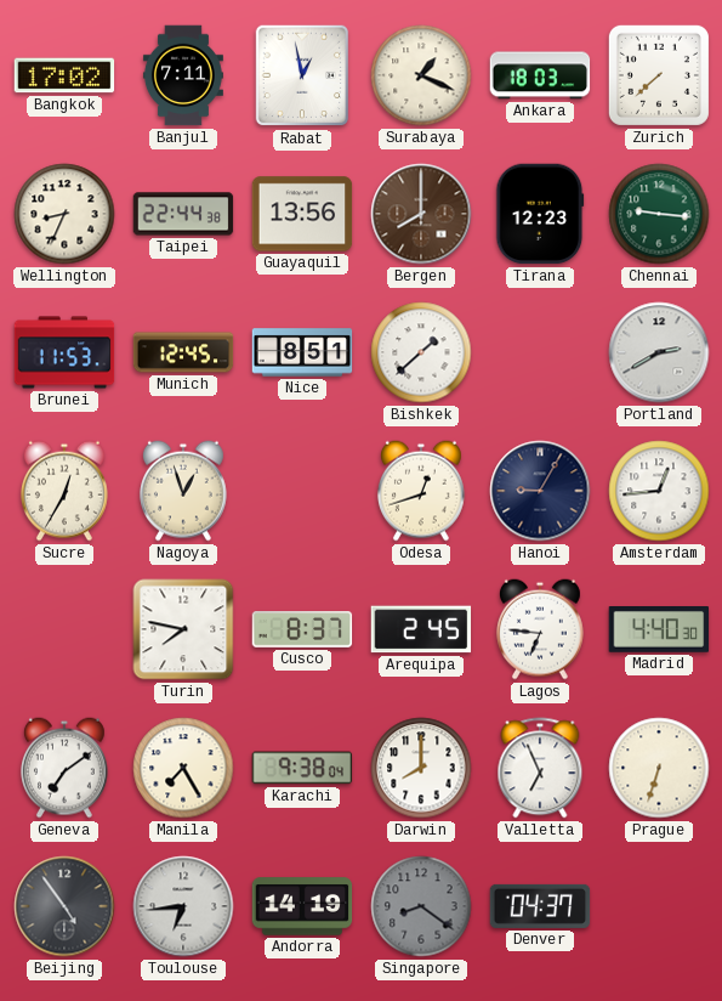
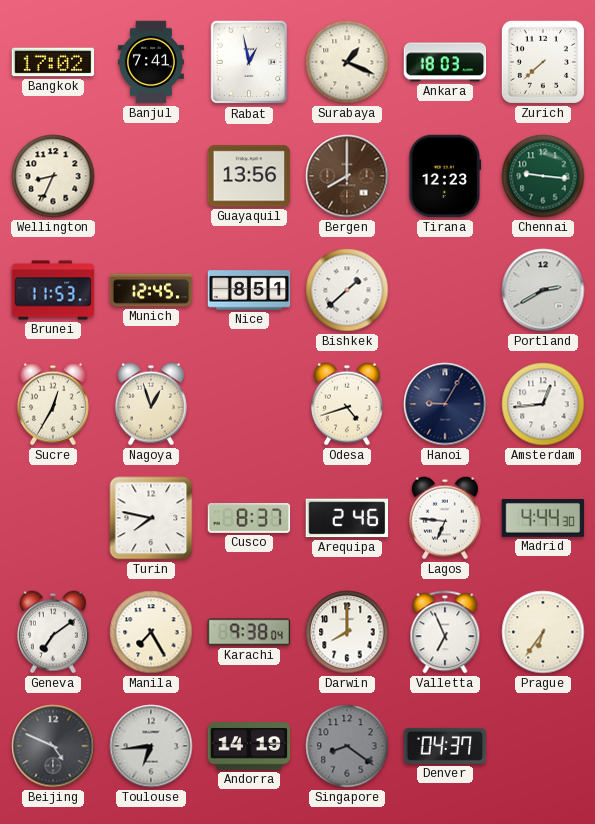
Banjul: 7:11 -> 7:41 (151, 62)
Taipei: 22:44 -> none (183, 214)
Odesa: 12:42 -> 4:42 (347, 404)
Arequipa: 2:45 -> 2:46 (347, 518)
Madrid: 4:40 -> 4:44 (543, 519)
Prague: 6:33 -> 6:36 (543, 632)
Beijing: 4:54 -> 4:49 (53, 746)
